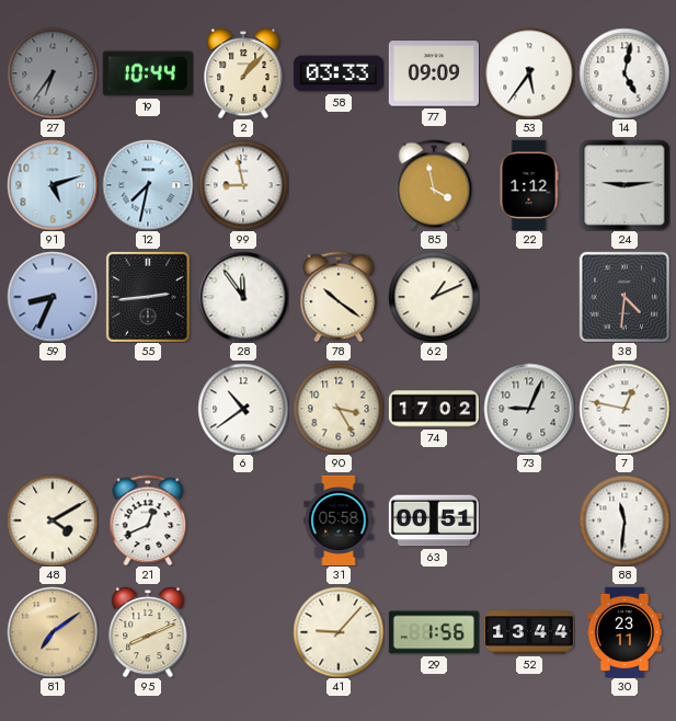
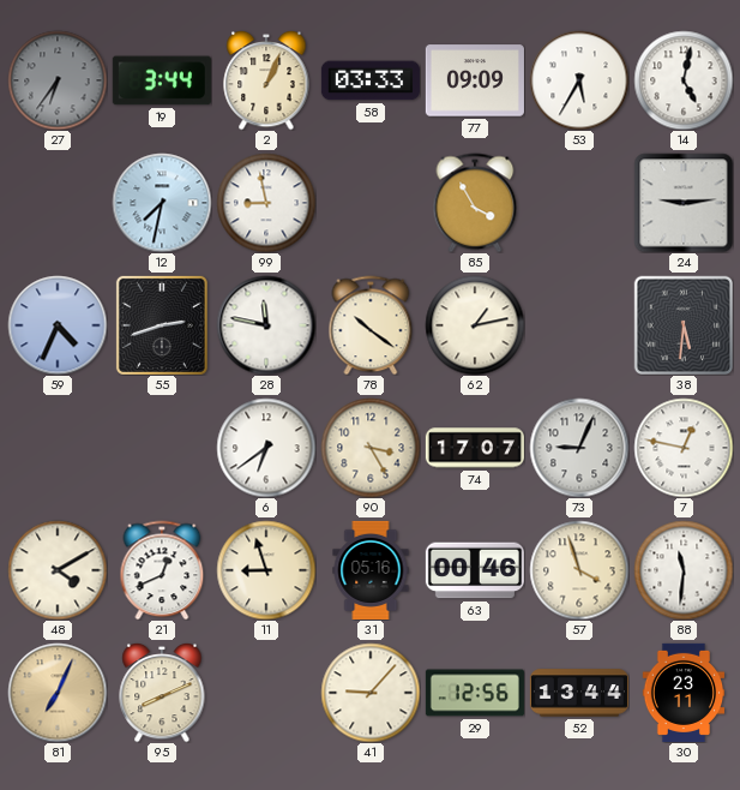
19: 10:44 -> 3:44 (162, 80)
2: 1:07 -> 1:04 (266, 80)
53: 5:36 -> 5:35 (579, 80)
91: 5:12 -> none (53, 185)
85: 3:58 -> 3:55 (475, 203)
22: 1:12 -> none (529, 185)
59: 8:34 -> 4:34 (58, 325)
55: 2:44 -> 2:42 (162, 325)
28: 11:54 -> 11:47 (266, 325)
62: 1:11 -> 1:13 (475, 325)
38: 4:31 -> 5:31 (684, 325)
6: 10:39 -> 6:39 (266, 448)
74: 17:02 -> 17:07 (475, 448)
11: none -> 8:57 (266, 570)
31: 05:58 -> 05:16 (371, 570)
63: 00:51 -> 00:46 (475, 570)
57: none -> 3:57 (579, 570)
81: 7:09 -> 7:04 (58, 693)
29: 1:56 -> 12:56 (475, 693)
